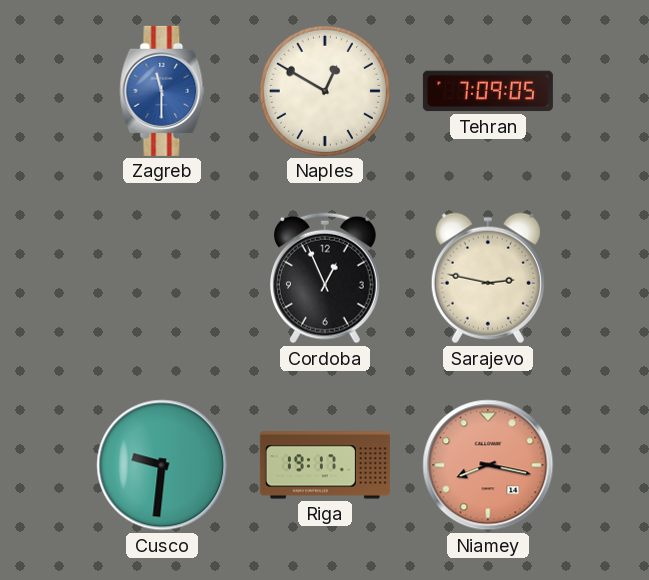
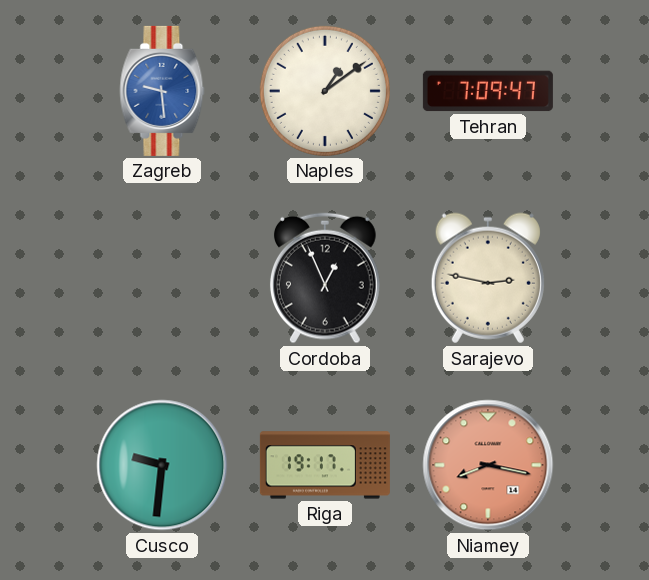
Zagreb: 11:30 -> 9:29 (162, 91)
Naples: 12:50 -> 1:09 (325, 91)
Tehran: 7:09:05 -> 7:09:47 (488, 91)
